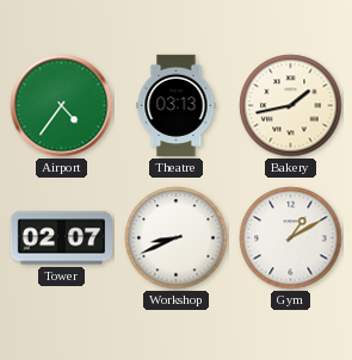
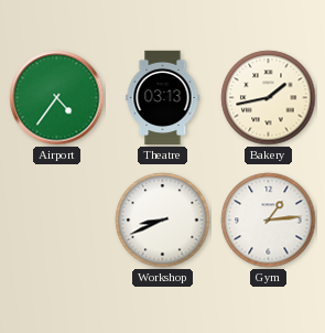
Tower: 02:07 -> none (61, 238)
Gym: 1:10 -> 1:14 (269, 221)
